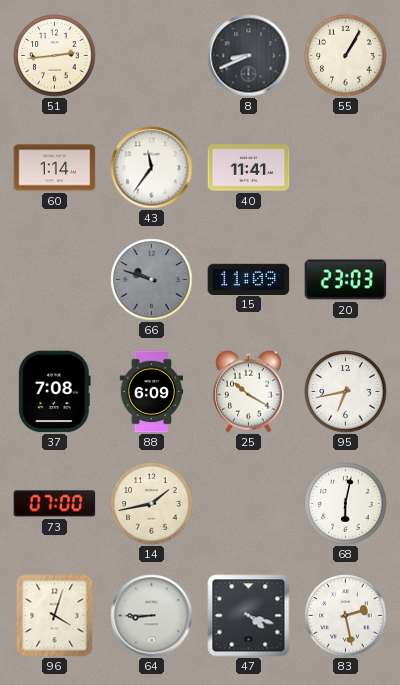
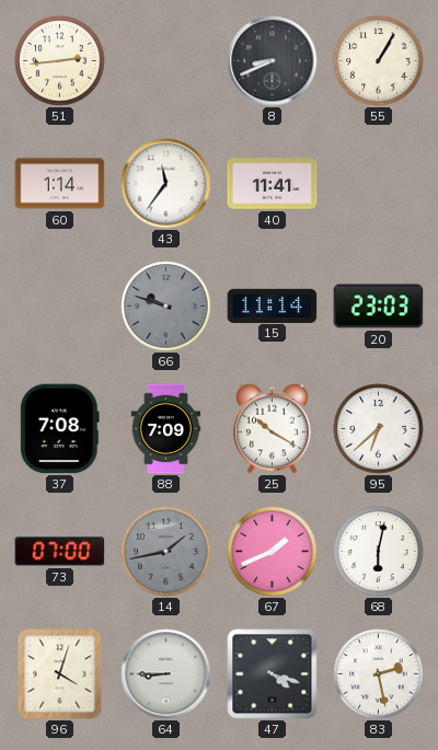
15: 11:09 -> 11:14 (273, 305)
88: 6:09 -> 7:09 (166, 429)
95: 6:43 -> 6:38 (379, 429)
14 dial: cream -> grey (166, 552)
67: none -> 1:41 (273, 552)
